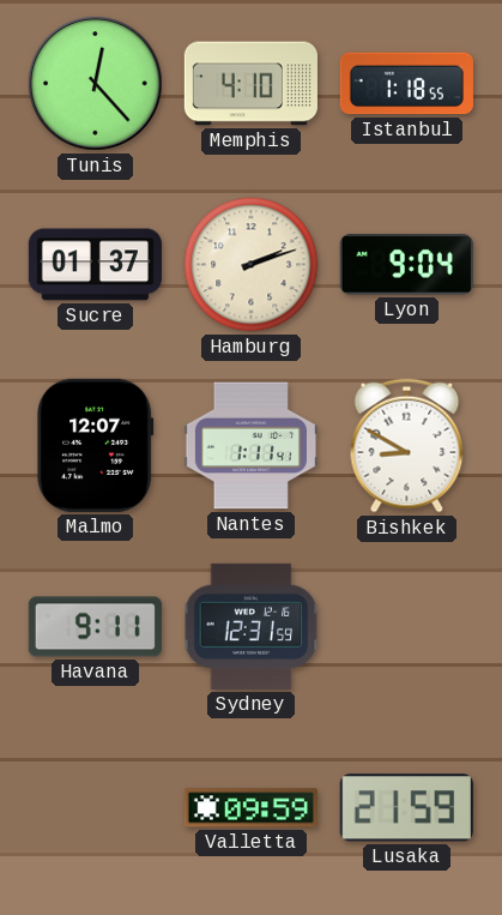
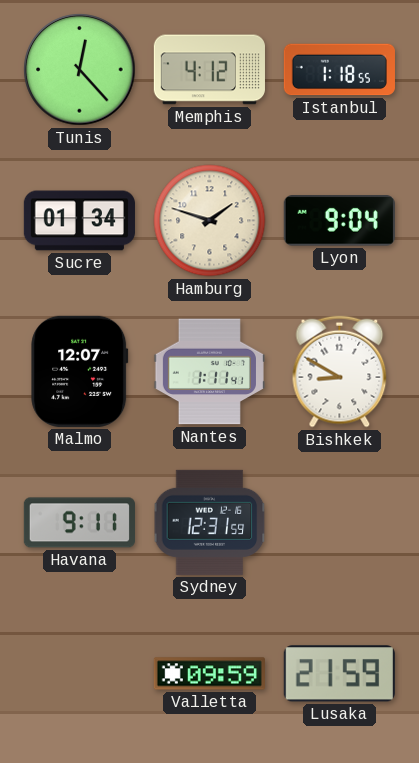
Memphis: 4:10 -> 4:12 (209, 70)
Sucre: 01:37 -> 01:34 (79, 221)
Hamburg: 2:12 -> 1:48 (210, 221)
